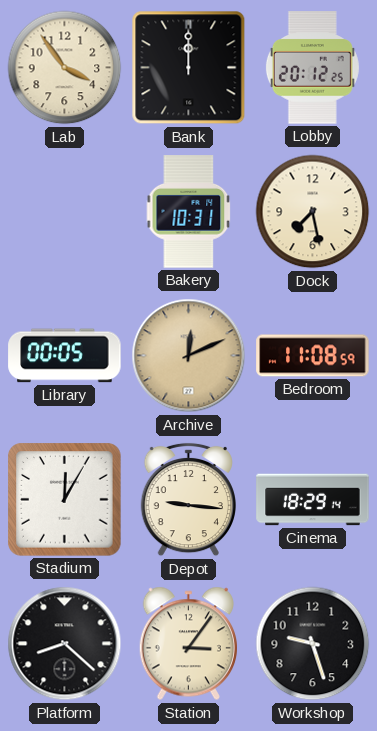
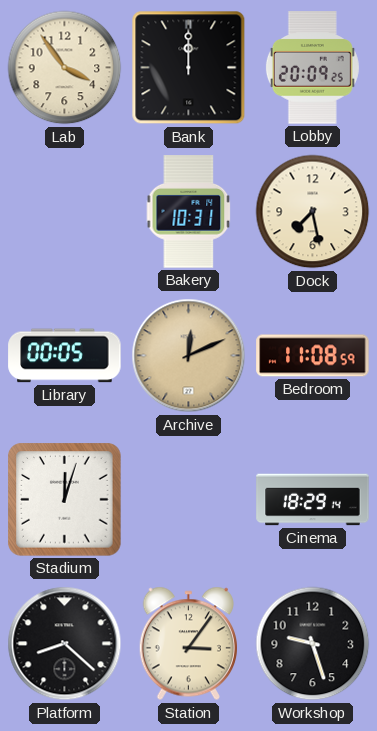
Lobby: 20:12 -> 20:09 (312, 68)
Stadium: 12:05 -> 12:03 (65, 500)
Depot: 9:16 -> none (188, 500)
